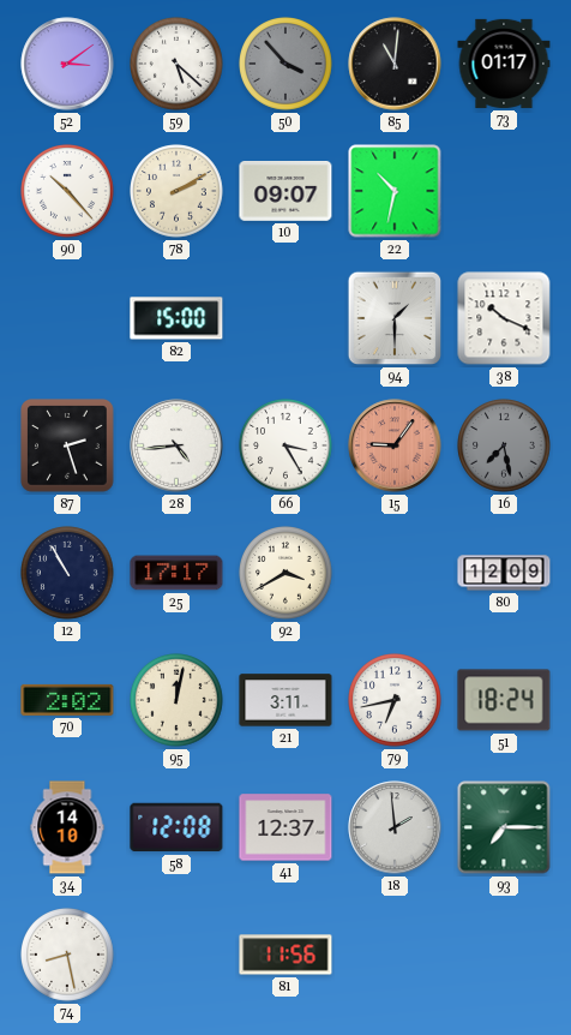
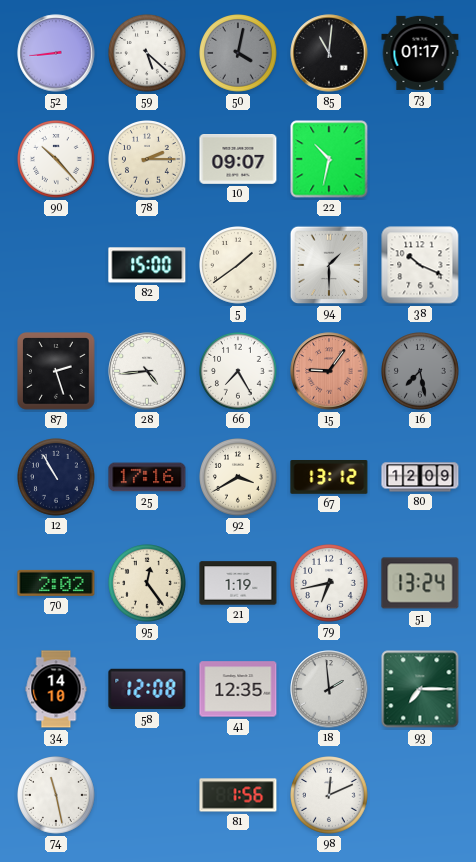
52: 3:09 -> 8:44 (56, 53)
50: 3:53 -> 4:02 (239, 54)
78: 2:10 -> 2:15 (148, 160)
5: none -> 1:39 (239, 266)
66: 3:25 -> 7:25 (239, 372)
25: 17:17 -> 17:16 (147, 477)
67: none -> 13:12 (329, 478)
95: 12:02 -> 12:24 (148, 584)
21: 3:11 -> 1:19 (238, 583)
51: 18:24 -> 13:24 (420, 583)
41: 12:37 -> 12:35 (238, 689)
74: 8:28 -> 11:28 (57, 796)
81: 11:56 -> 1:56 (238, 795)
98: none -> 12:11 (330, 796)
